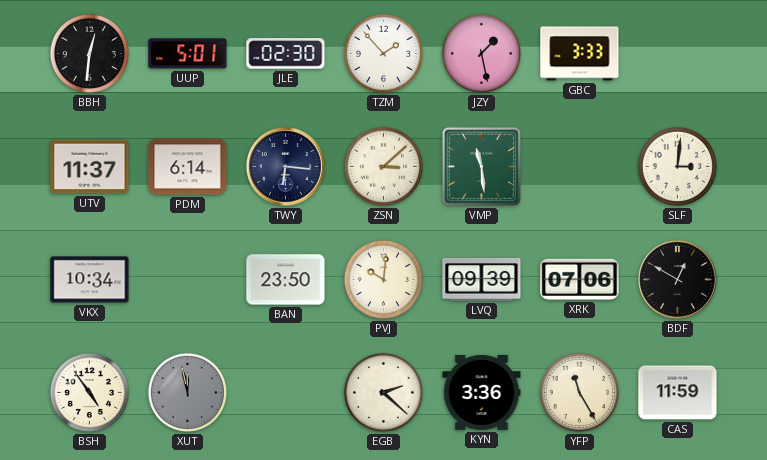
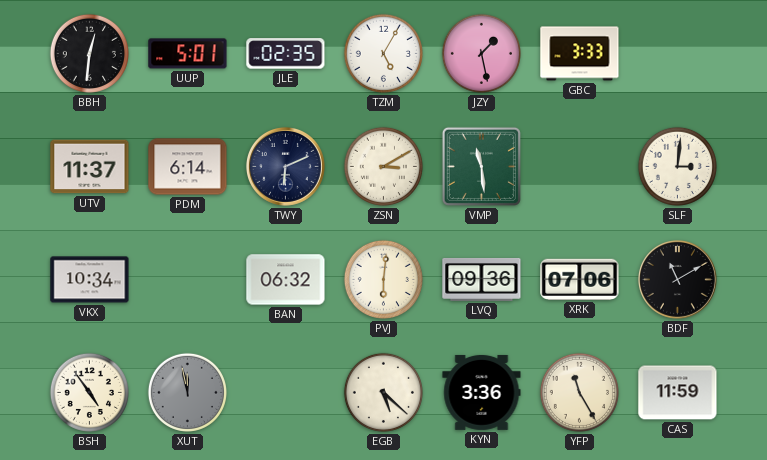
JLE: 02:30 -> 02:35 (286, 54)
TZM: 1:53 -> 5:05 (383, 53)
TWY: 6:16 -> 6:11 (285, 166)
ZSN: 3:08 -> 3:10 (383, 166)
BAN: 23:50 -> 06:32 (286, 280)
PVJ: 10:01 -> 6:01 (383, 279)
LVQ: 09:39 -> 09:36 (482, 279)
BDF: 12:50 -> 11:10 (677, 279)
EGB: 2:22 -> 5:22 (383, 392)
